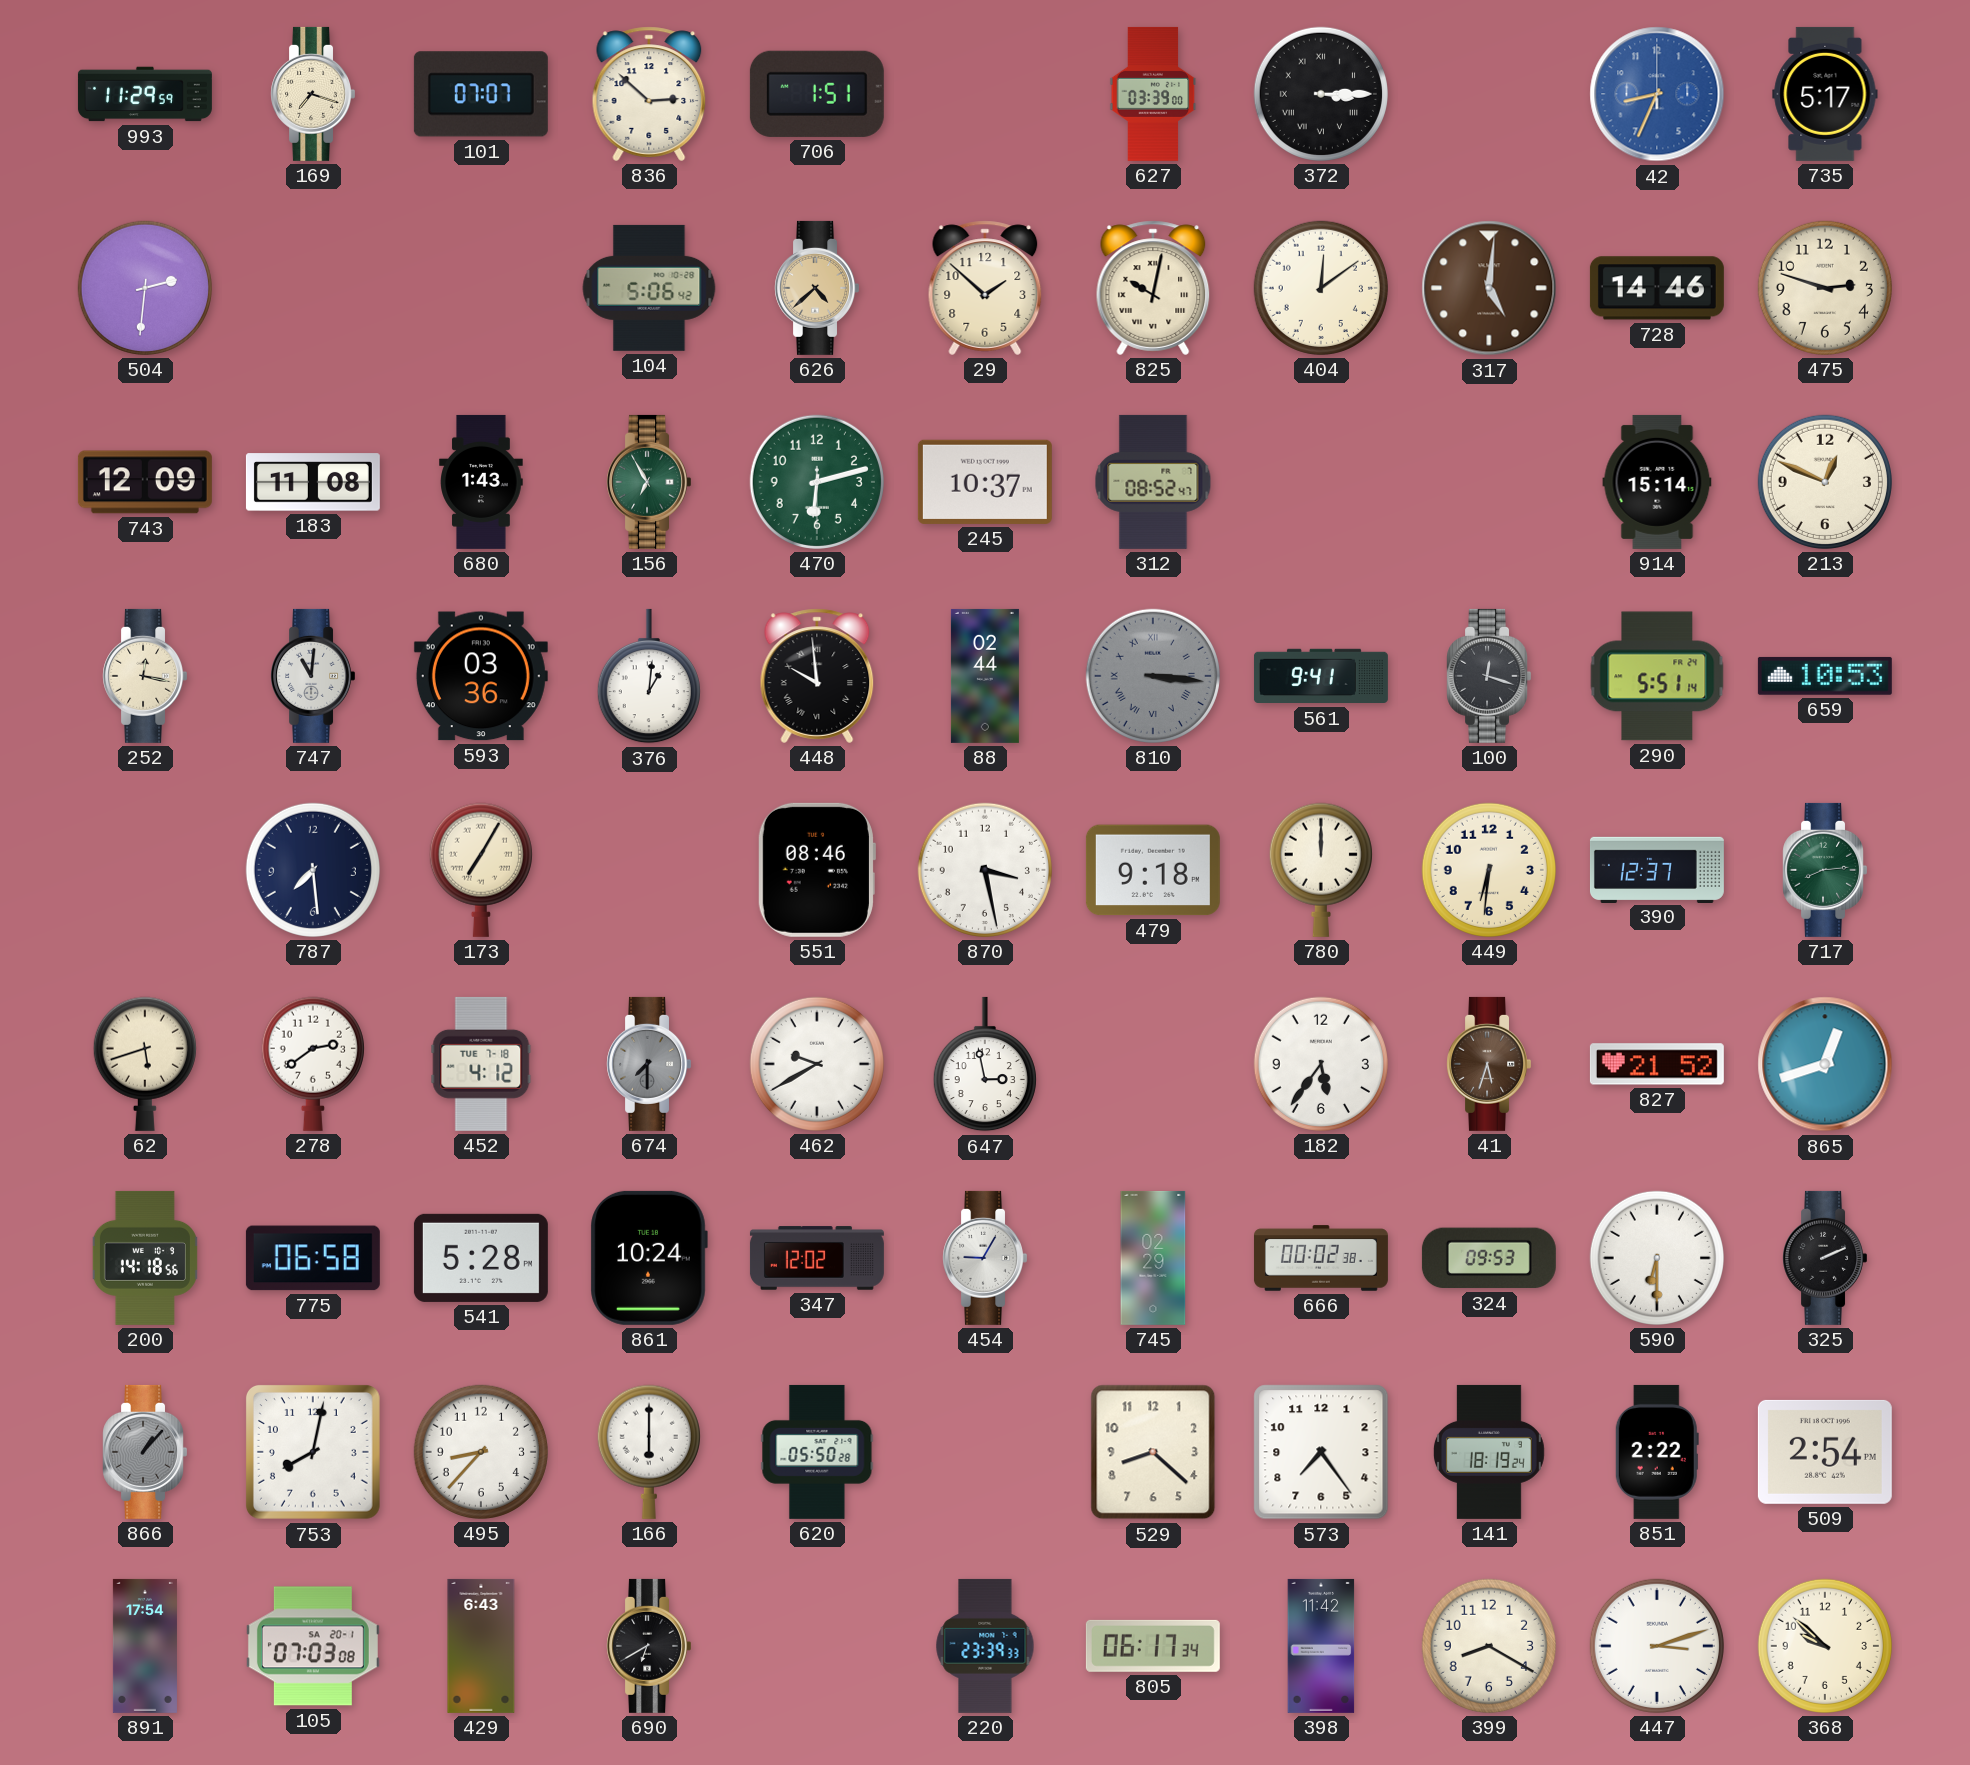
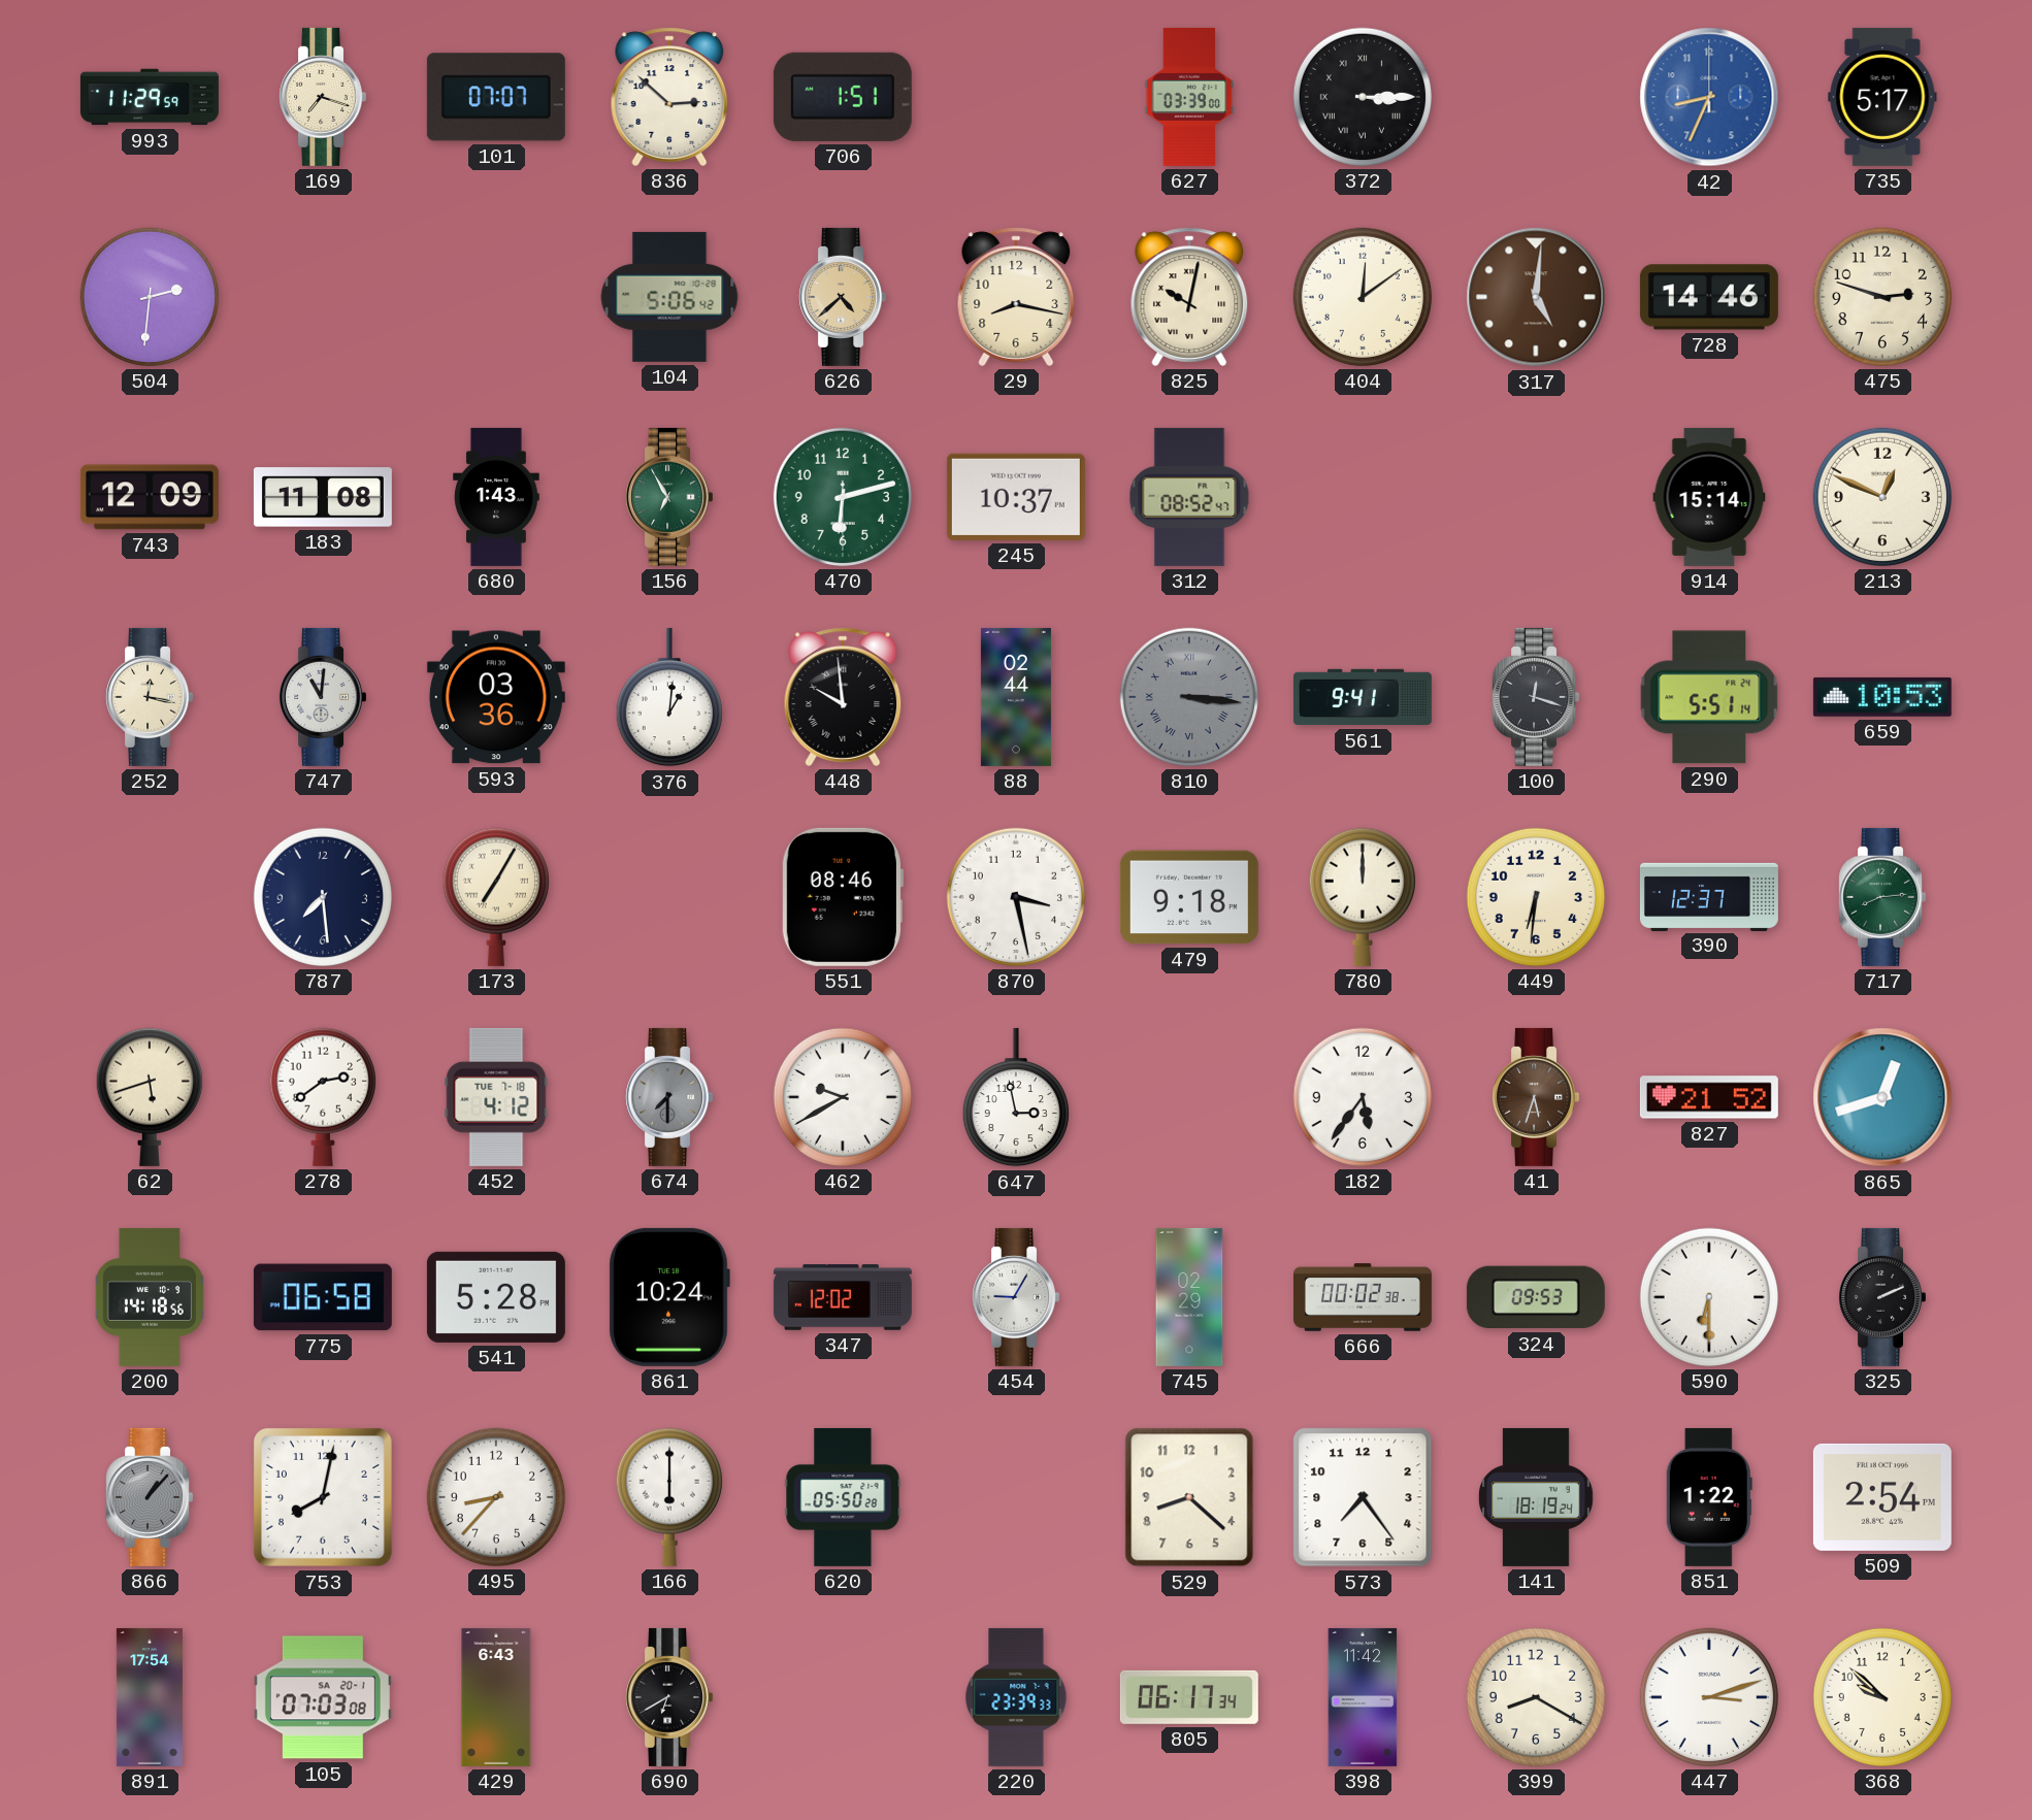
29: 1:52 -> 8:17 (1016, 297)
851: 2:22 -> 1:22 (1709, 1497)
